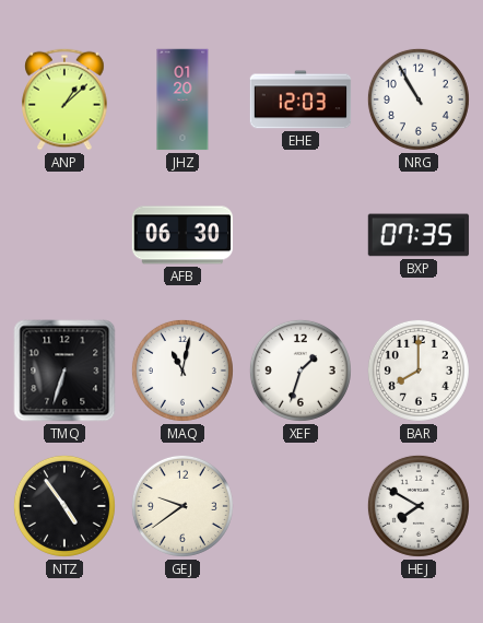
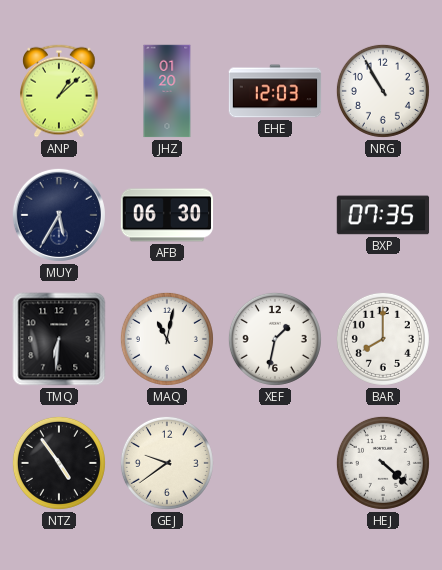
MUY: none -> 5:35 (59, 215)
TMQ: 6:33 -> 6:31 (59, 339)
XEF: 1:33 -> 1:32 (275, 339)
HEJ: 7:50 -> 4:22 (383, 463)
